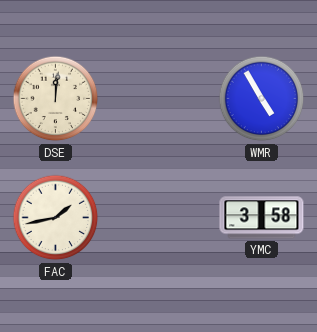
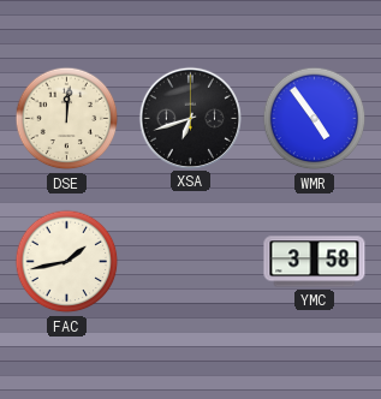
XSA: none -> 6:42 (190, 118)
WMR: 4:55 -> 4:54 (315, 119)
